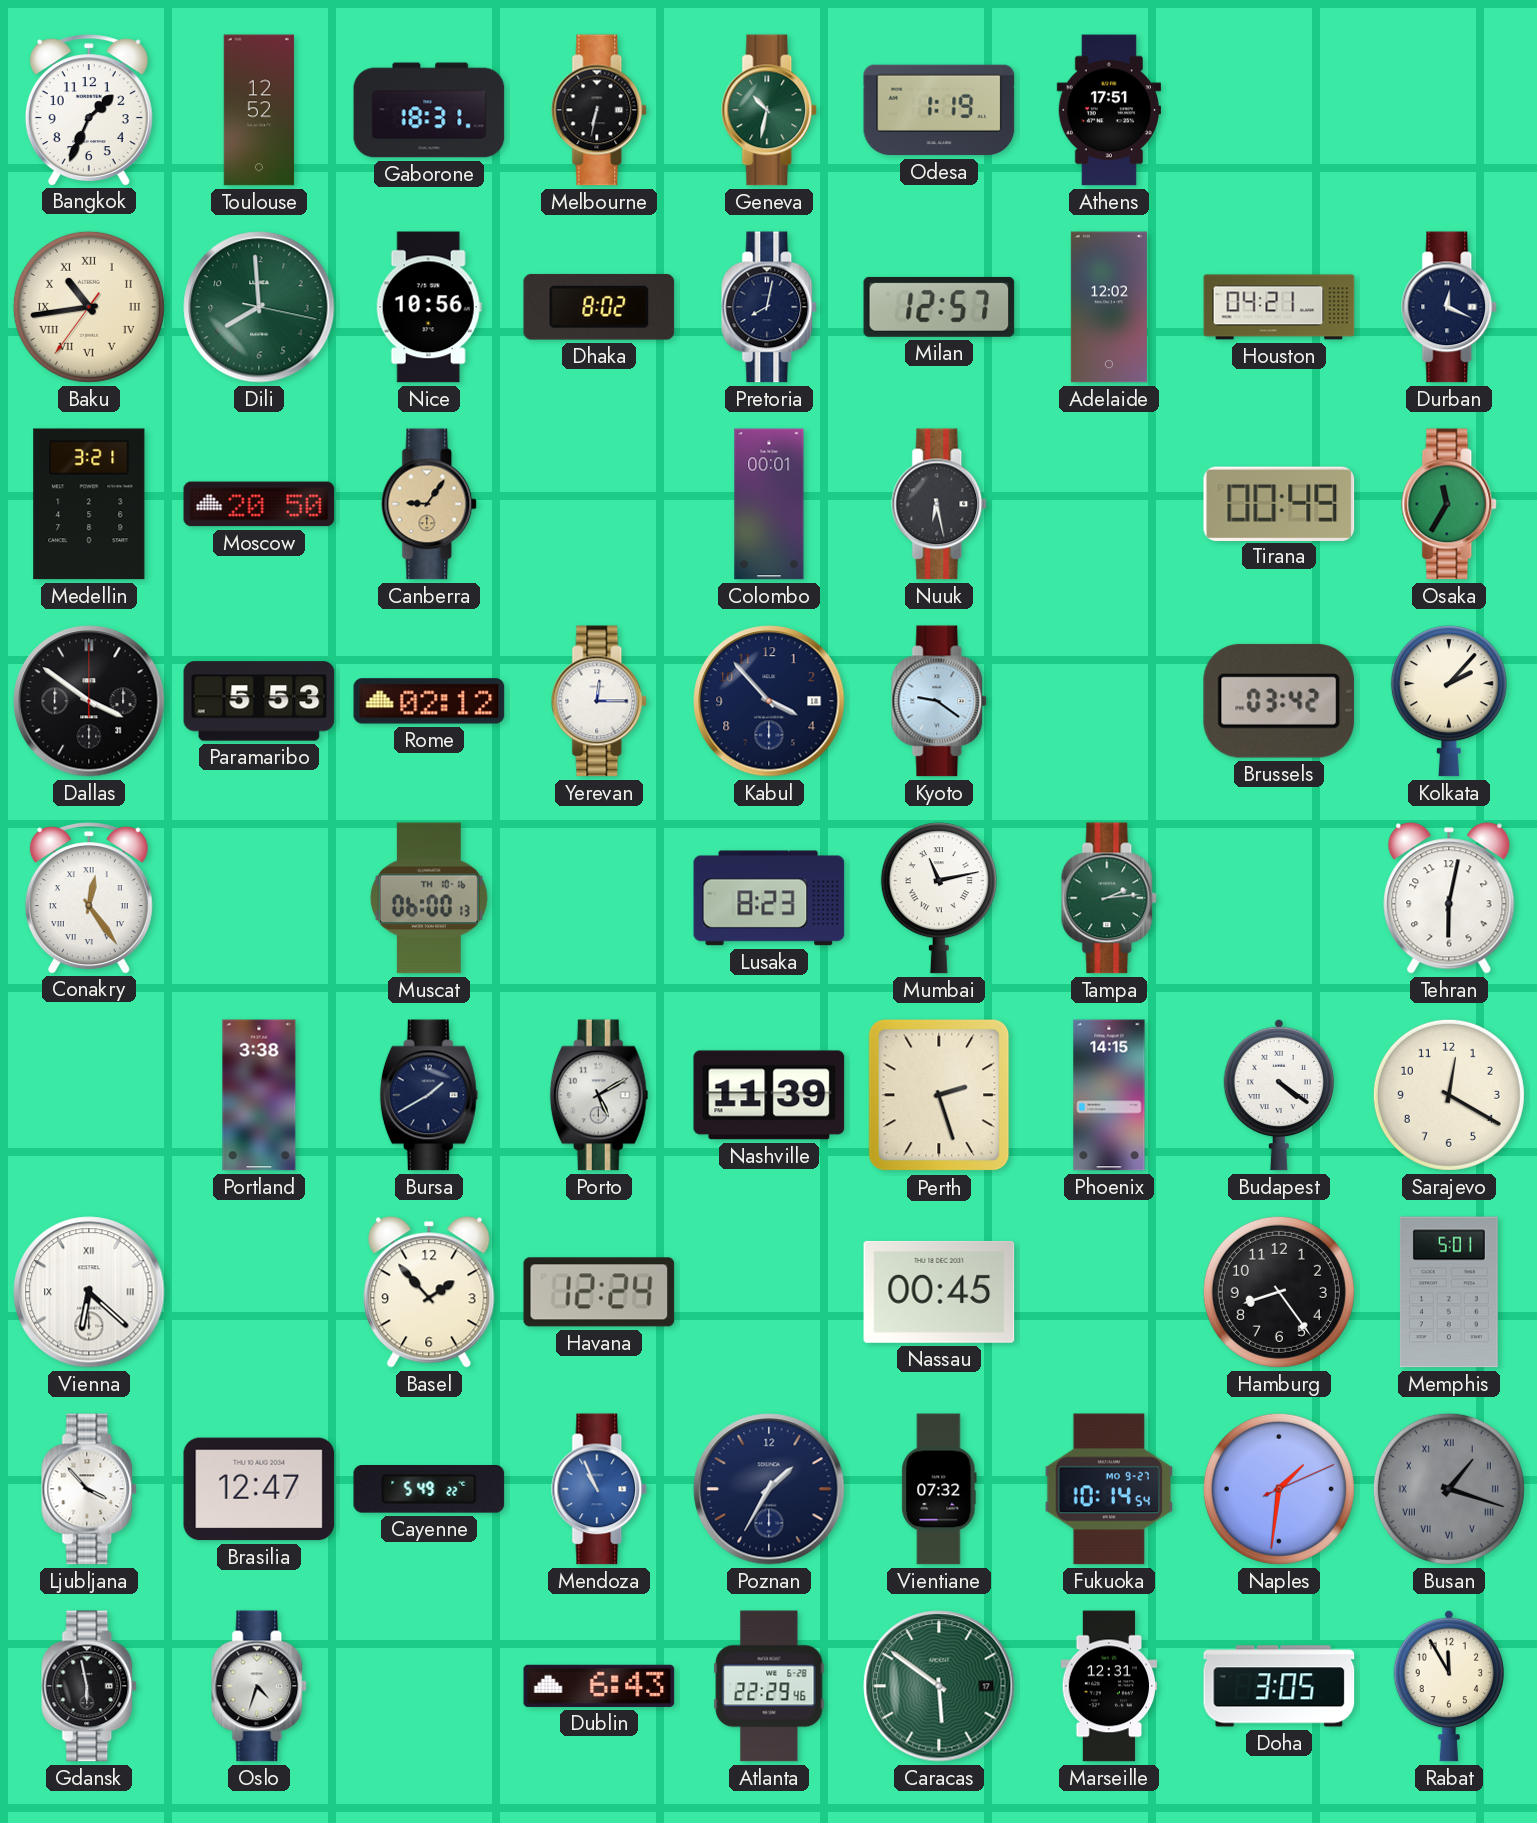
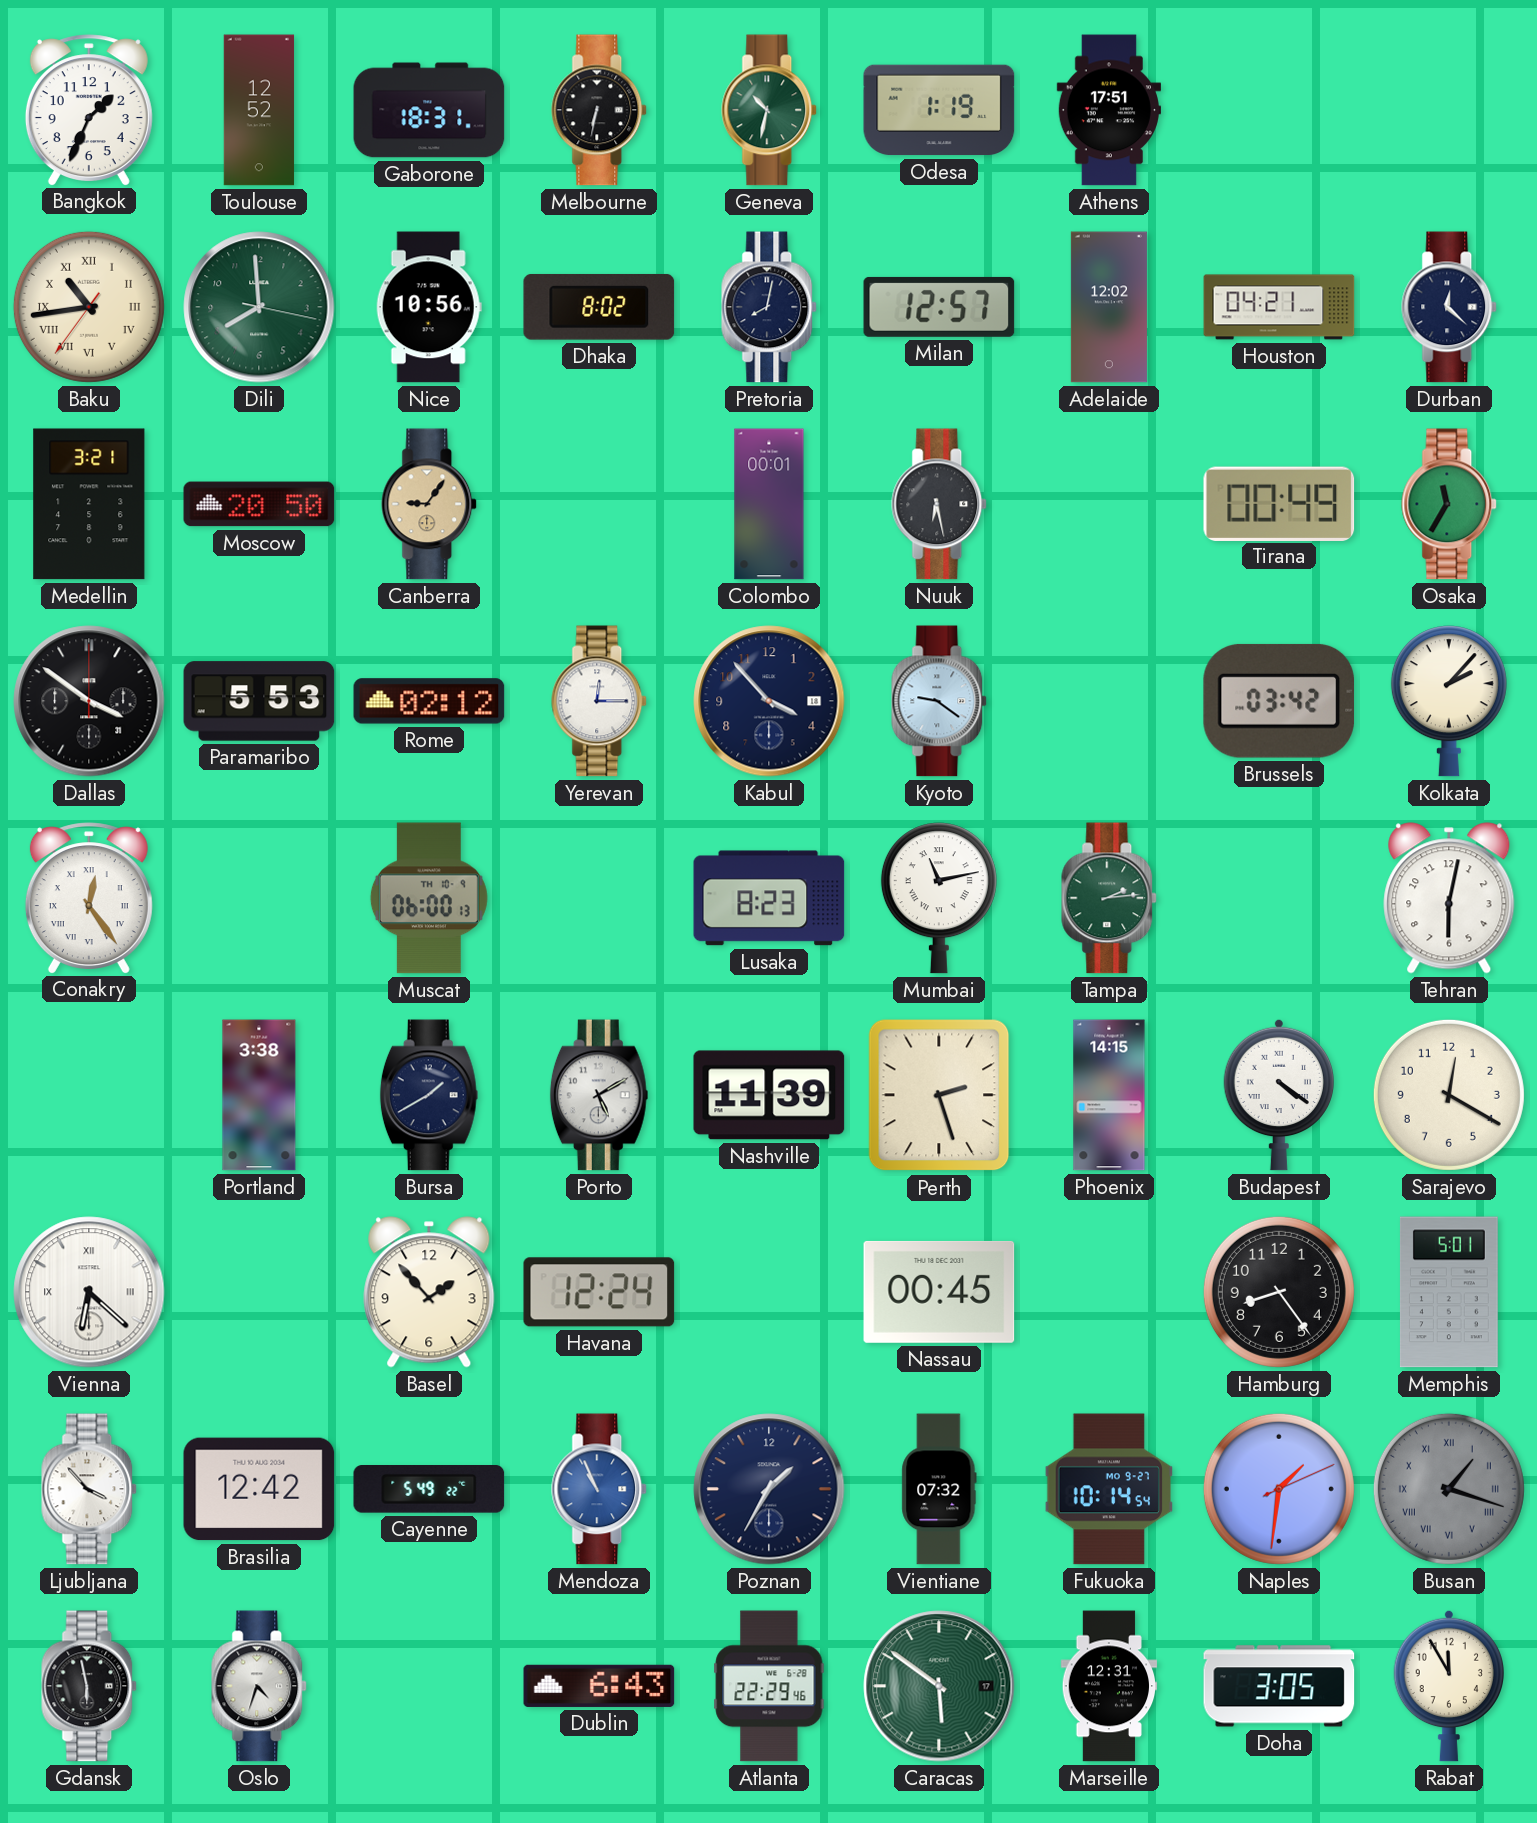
Durban: 12:19 -> 12:22 (1450, 307)
Muscat date: TH 10-16 -> TH 10-9 (429, 898)
Brasilia: 12:47 -> 12:42 (259, 1489)
